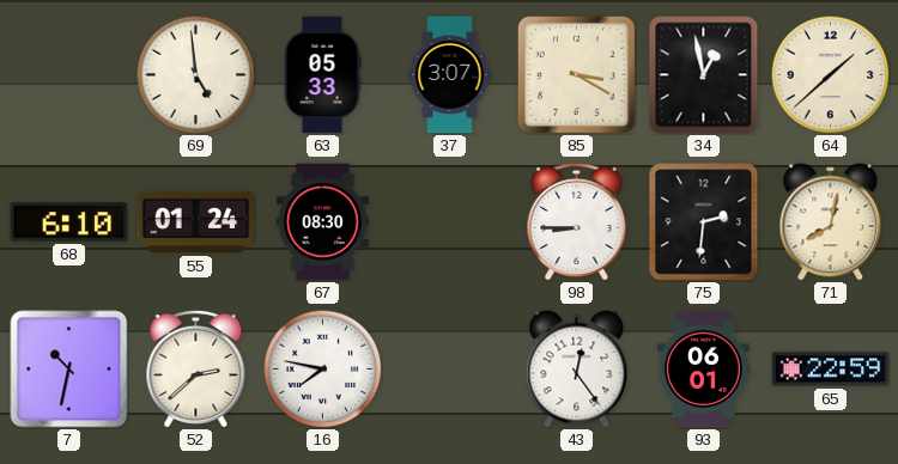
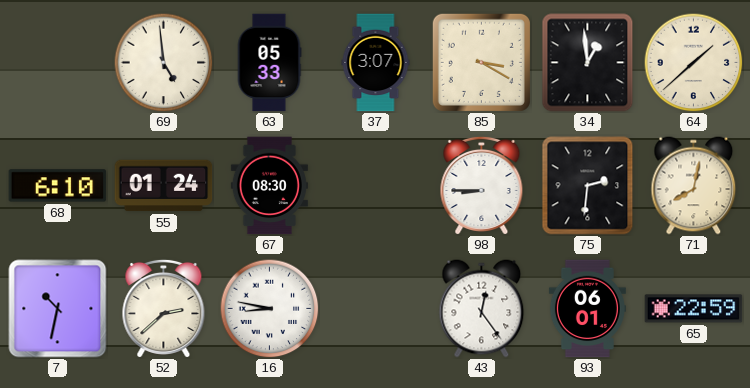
34: 12:58 -> 12:59 (588, 63)
16: 7:47 -> 8:47 (270, 309)
